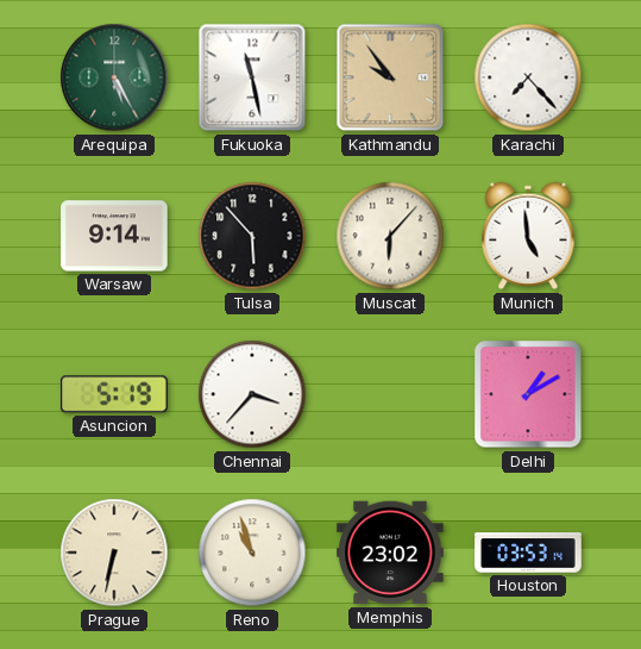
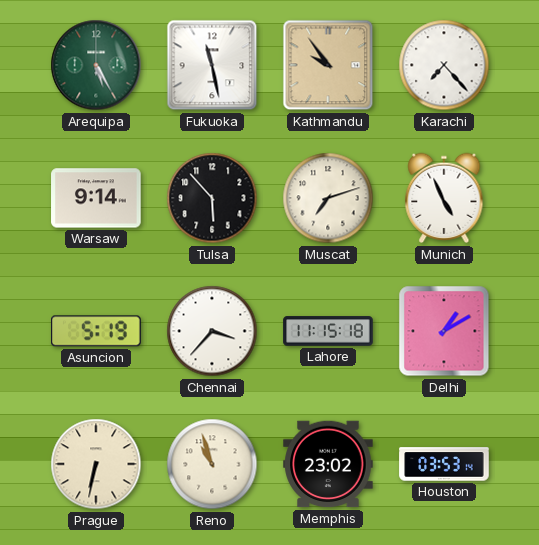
Muscat: 6:07 -> 7:12 (328, 198)
Munich: 4:59 -> 4:56 (444, 198)
Lahore: none -> 11:15 (328, 331)
